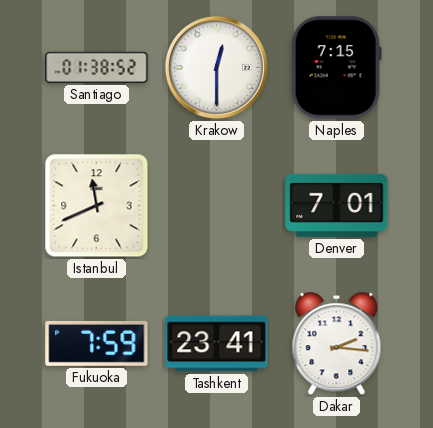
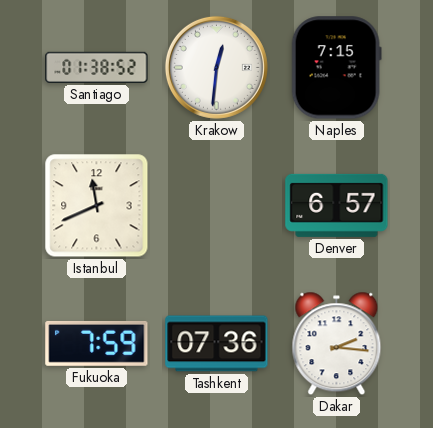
Krakow: 12:30 -> 12:31 (216, 67)
Denver: 7:01 -> 6:57 (337, 205)
Tashkent: 23:41 -> 07:36 (217, 344)
